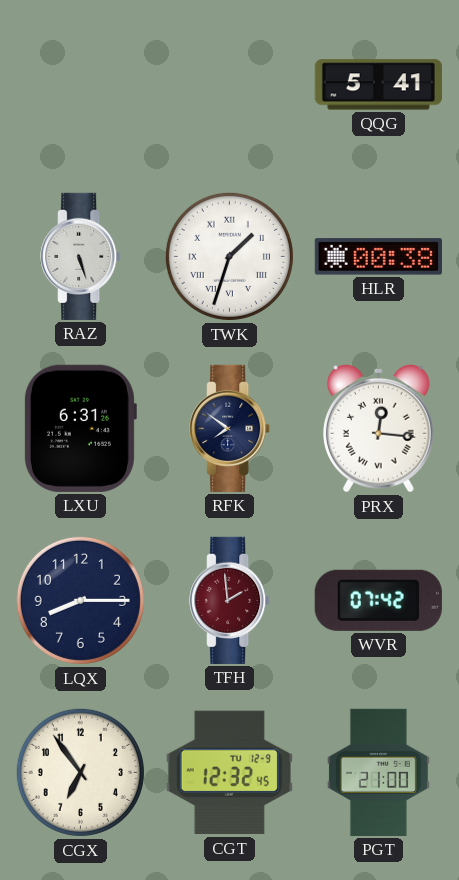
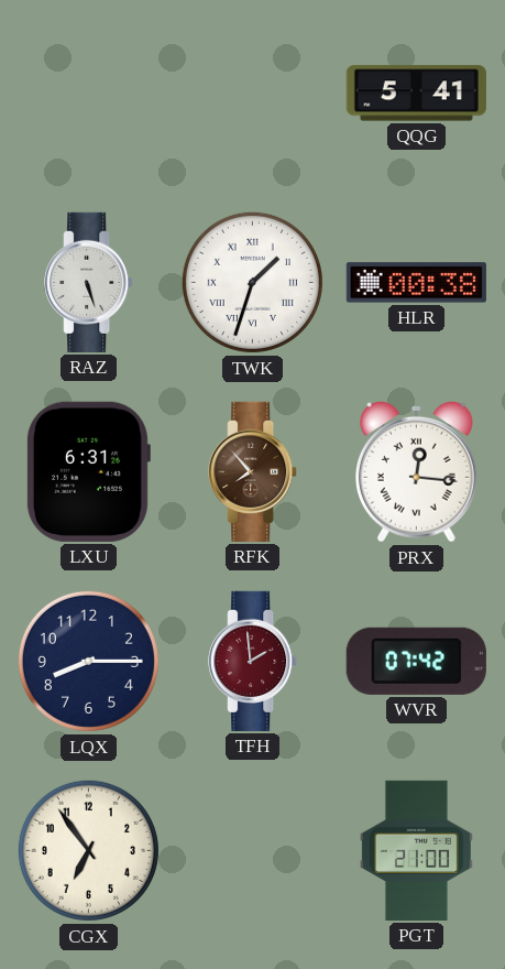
RFK: 7:51 -> 7:53 (253, 471)
RFK dial: navy -> brown (253, 471)
CGT: 12:32 -> none (229, 773)
